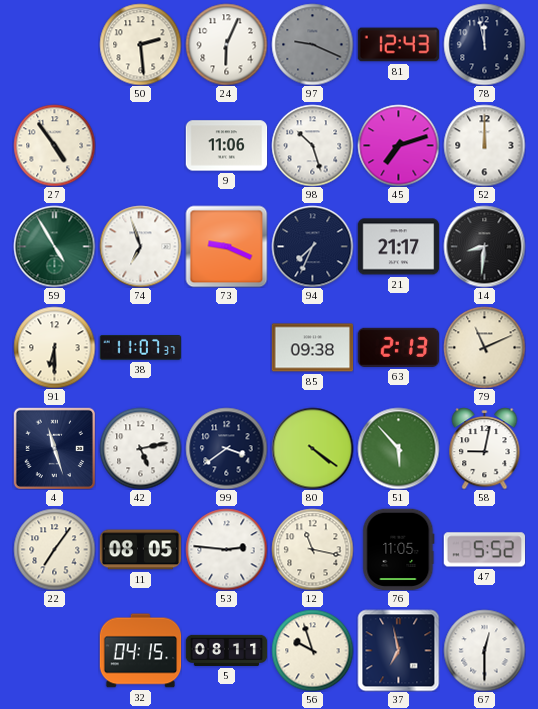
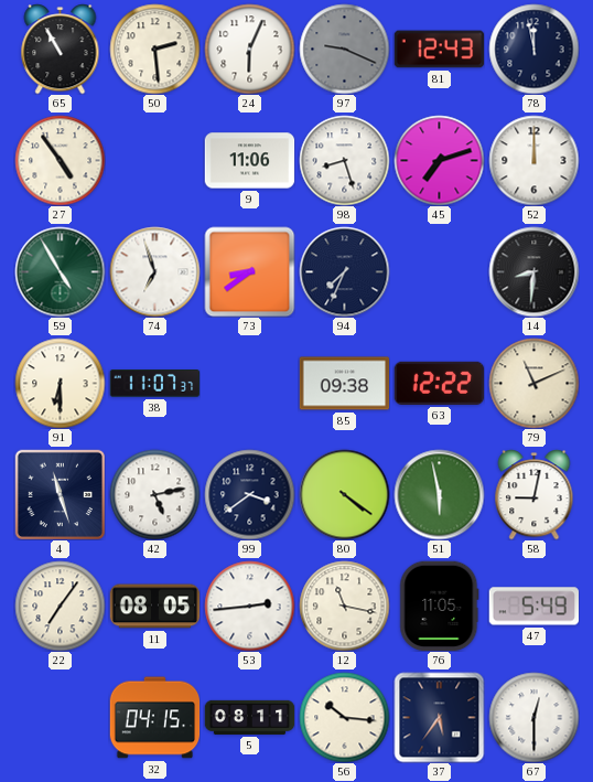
65: none -> 10:55 (61, 49)
98: 10:27 -> 8:27 (344, 160)
73: 9:19 -> 8:39 (249, 271)
21: 21:17 -> none (398, 247)
63: 2:13 -> 12:22 (439, 383)
51: 5:53 -> 5:58 (439, 494)
53: 2:46 -> 2:44 (249, 606)
47: 5:52 -> 5:49 (533, 607)
56: 9:57 -> 10:16 (344, 717)
37: 6:58 -> 5:36 (439, 717)
